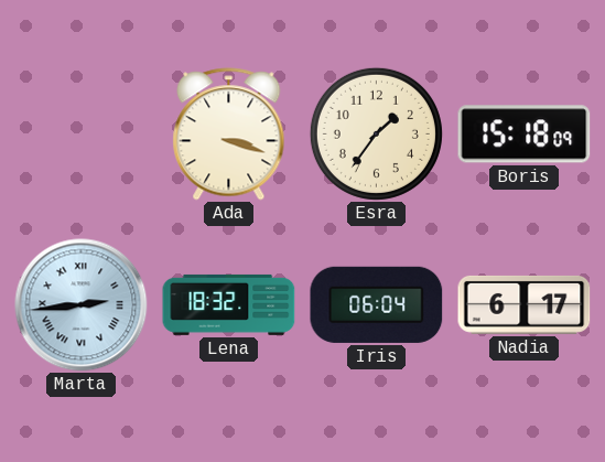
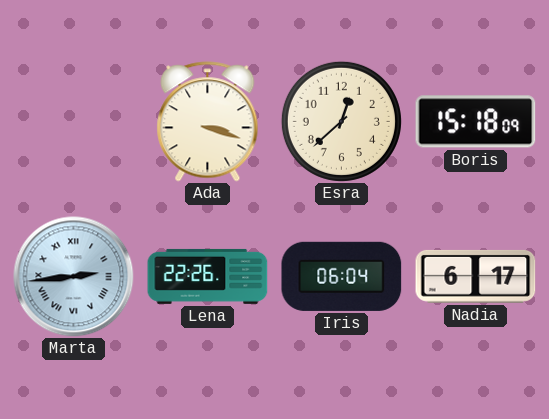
Esra: 1:36 -> 12:38 (341, 121)
Lena: 18:32 -> 22:26 (208, 276)
